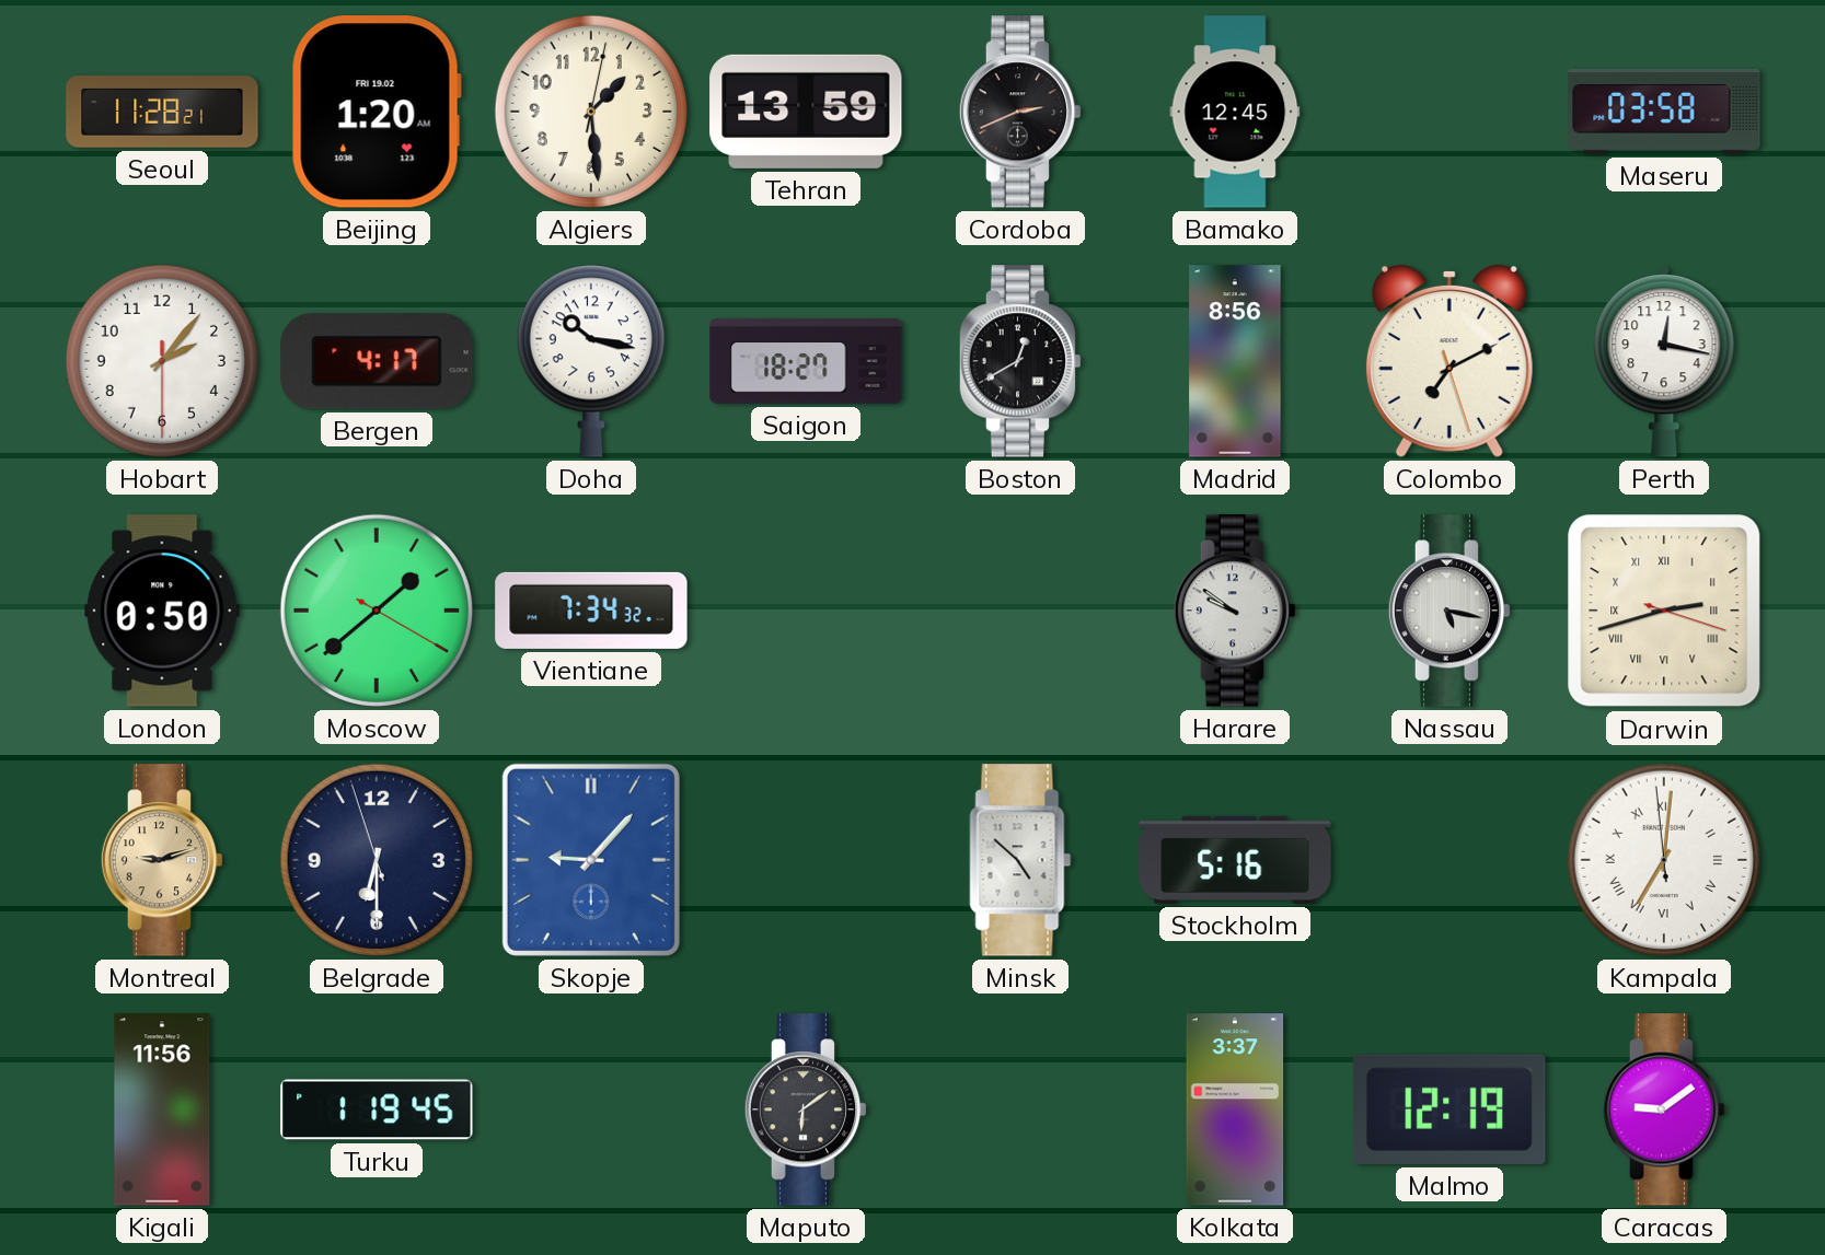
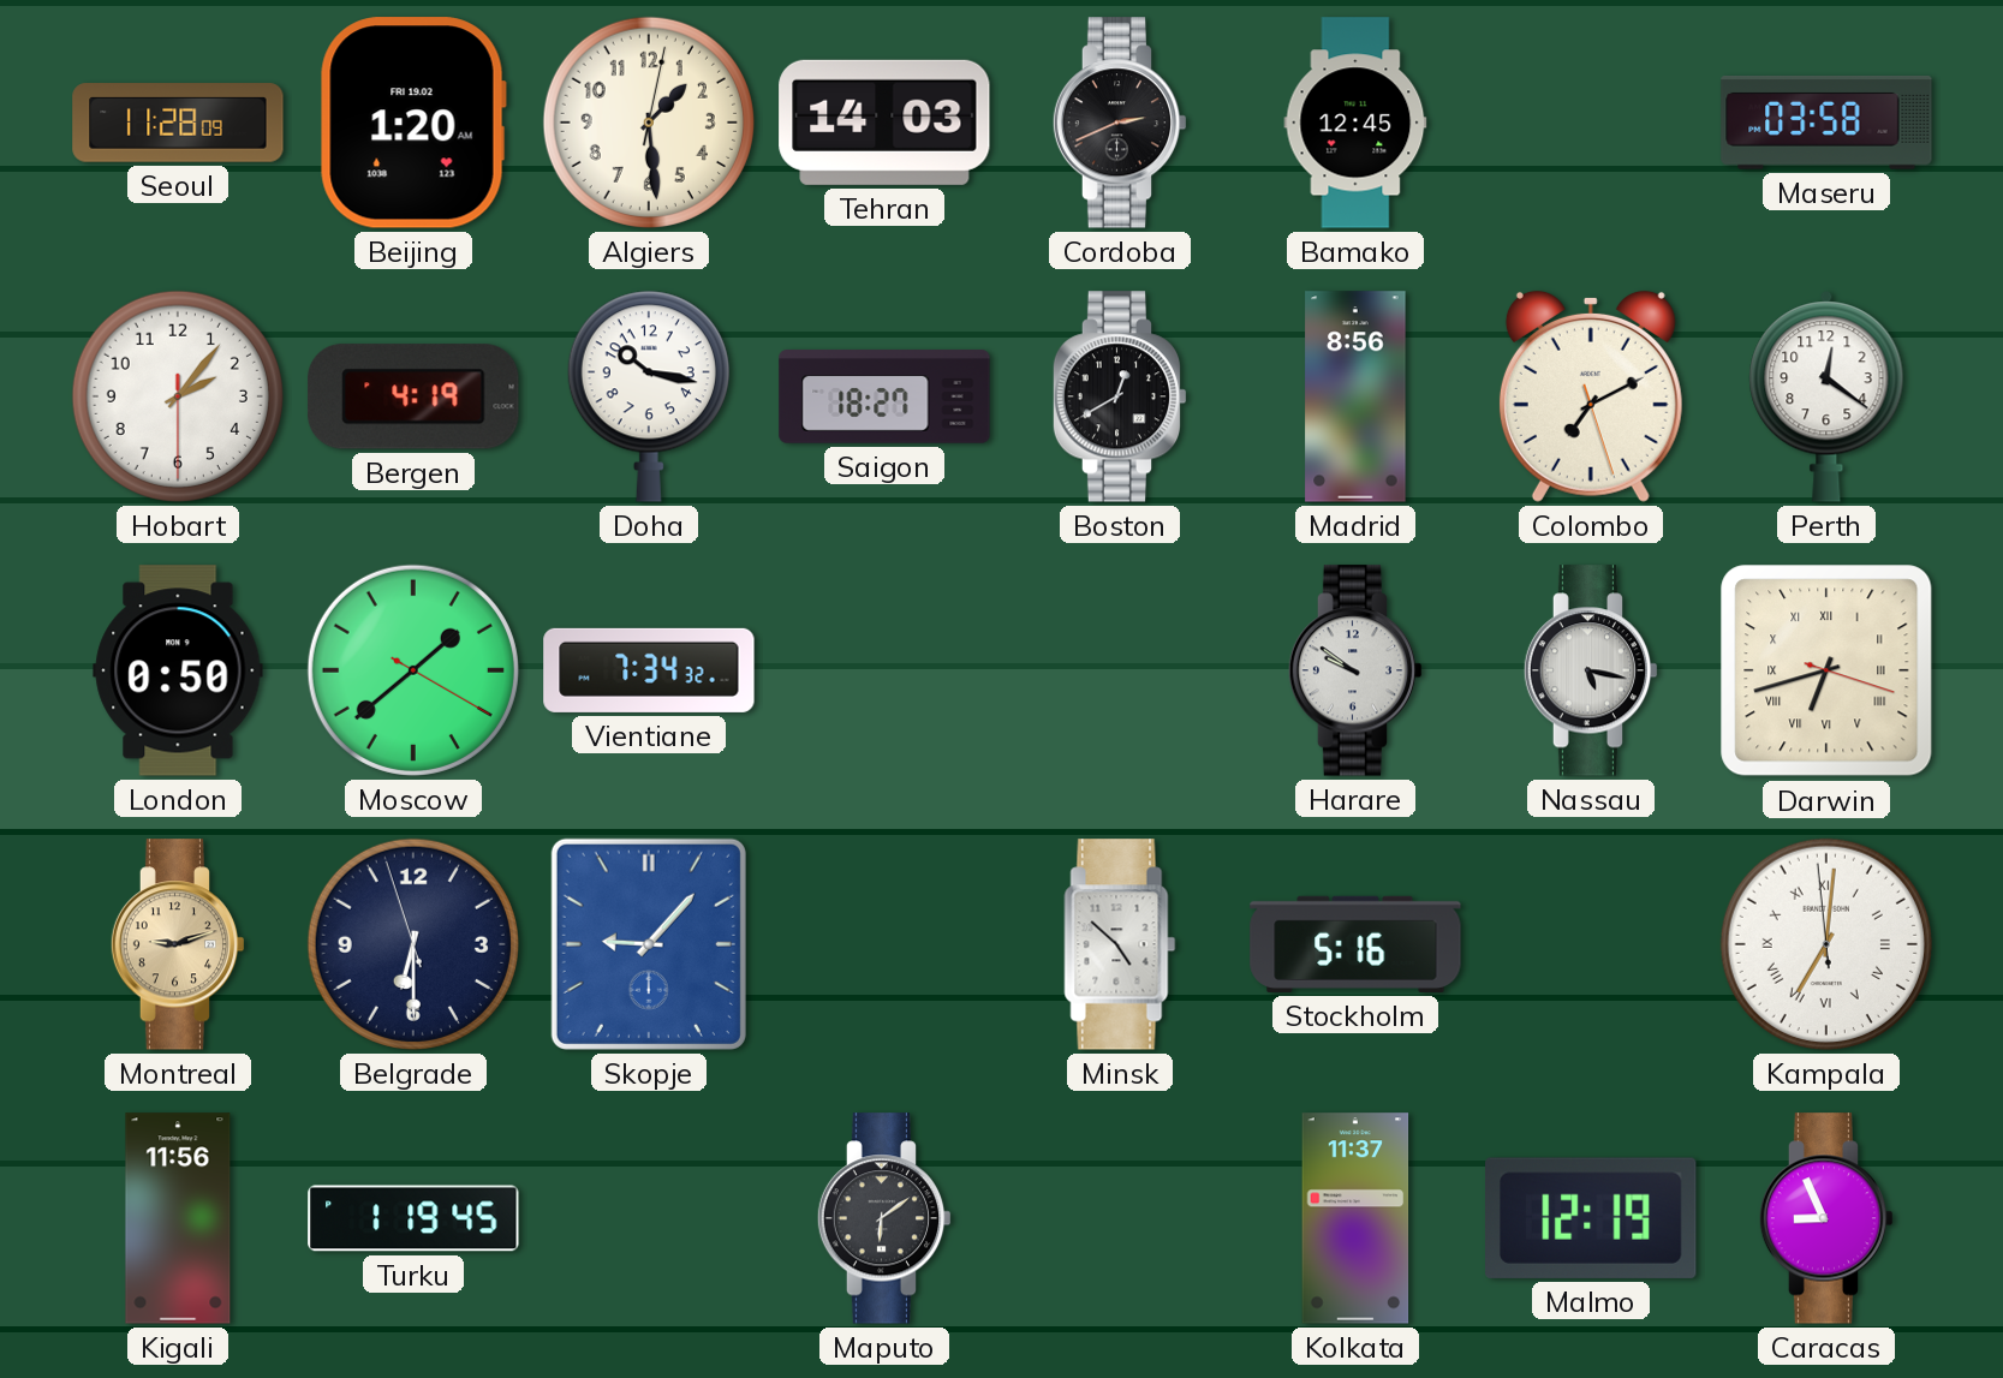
Seoul: 11:28:21 -> 11:28:09 (178, 123)
Tehran: 13:59 -> 14:03 (884, 123)
Bergen: 4:17 -> 4:19 (413, 396)
Perth: 12:17 -> 12:21 (1826, 396)
Darwin: 2:42 -> 6:42 (1826, 670)
Kolkata: 3:37 -> 11:37 (1355, 1218)
Caracas: 9:09 -> 8:56 (1826, 1218)
